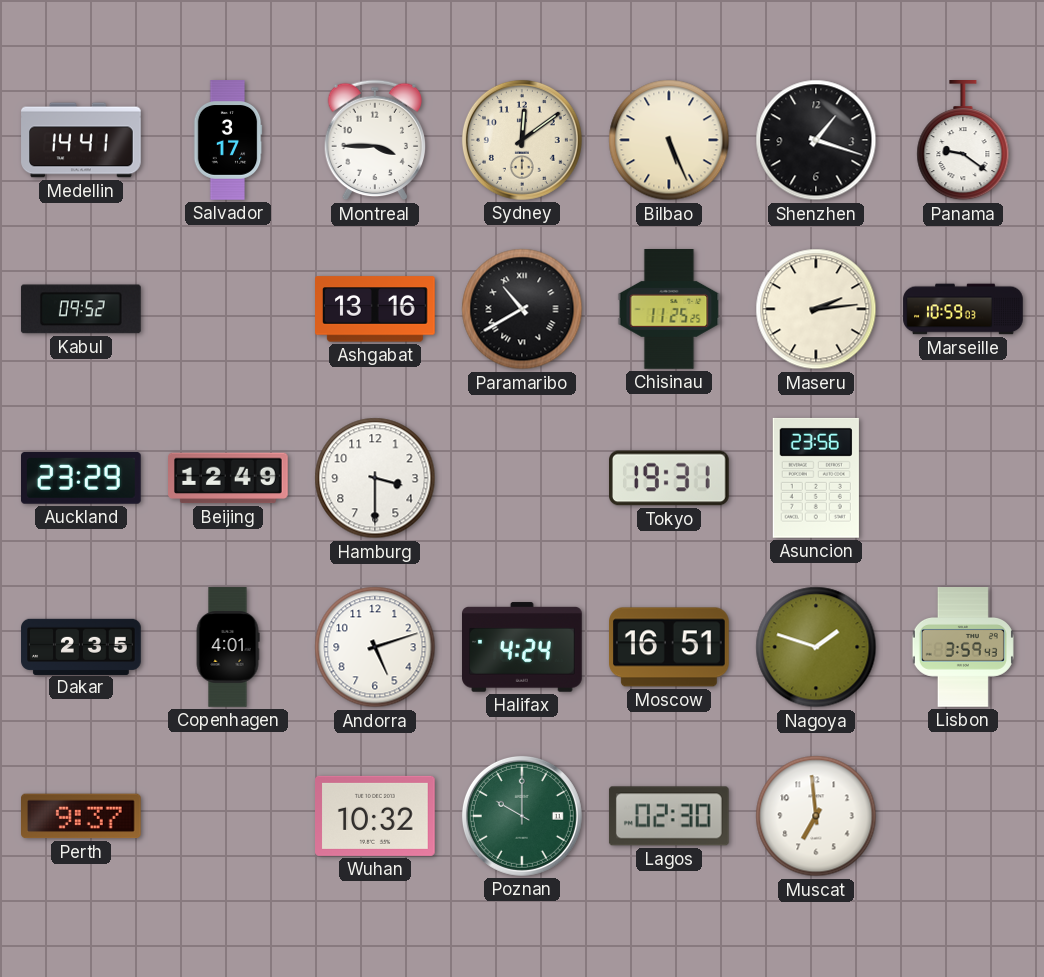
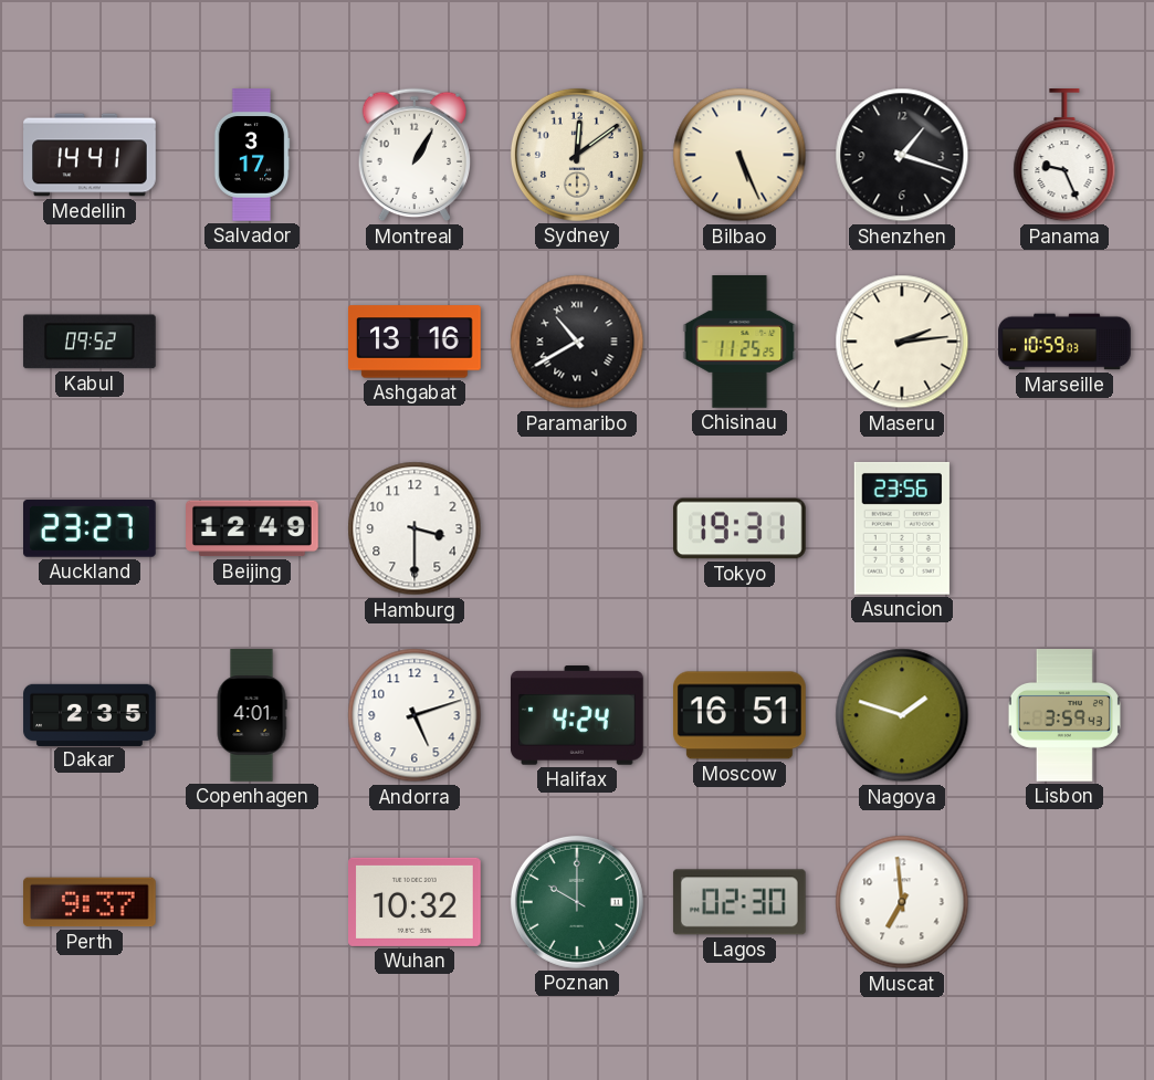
Montreal: 3:45 -> 1:05 (415, 155)
Panama: 9:21 -> 9:26 (1064, 156)
Auckland: 23:29 -> 23:27 (91, 529)
